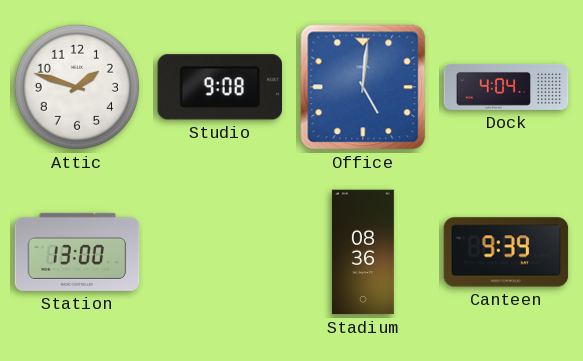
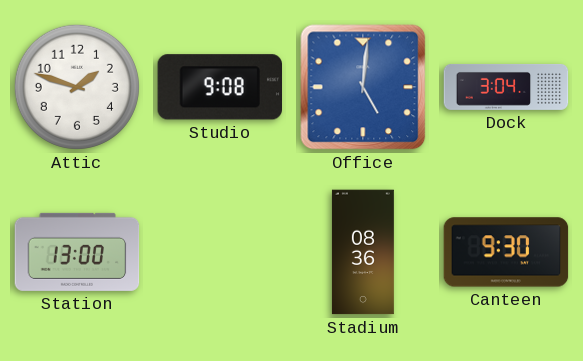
Dock: 4:04 -> 3:04 (506, 87)
Canteen: 9:39 -> 9:30 (506, 252)
